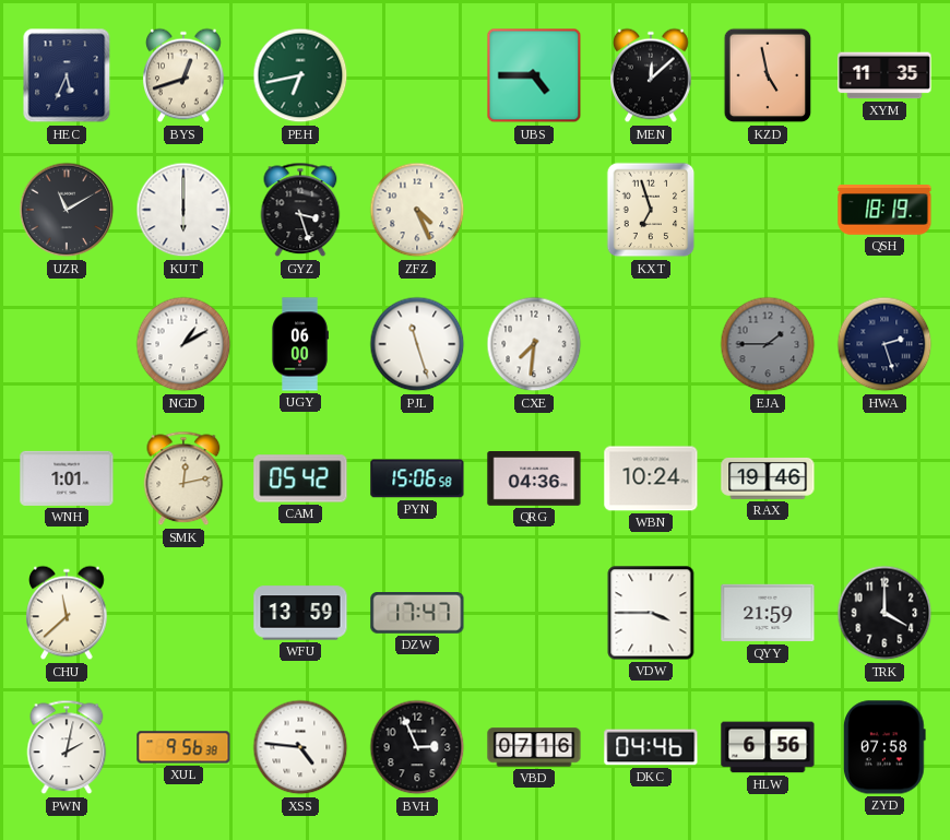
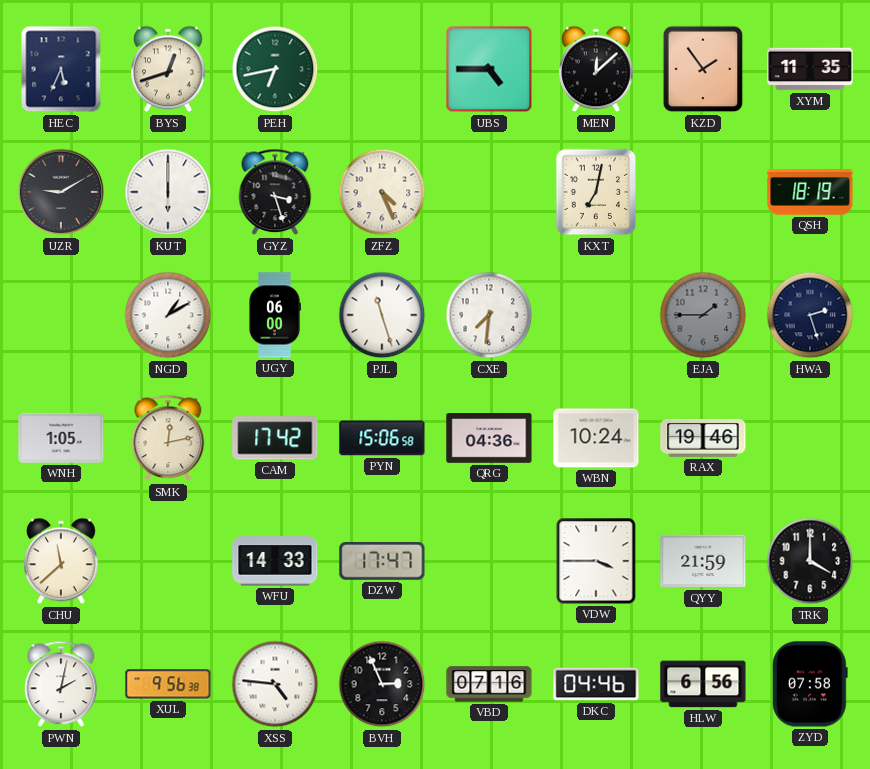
KZD: 4:58 -> 1:54 (703, 69)
UZR: 11:10 -> 9:10 (61, 192)
KXT: 6:57 -> 7:02 (596, 192)
WNH: 1:01 -> 1:05 (61, 438)
CAM: 05:42 -> 17:42 (275, 438)
WFU: 13:59 -> 14:33 (275, 561)
